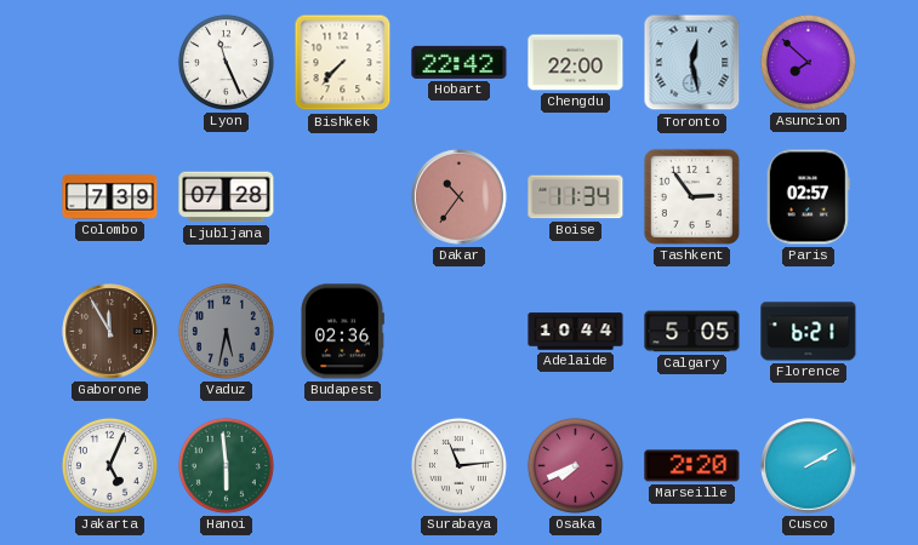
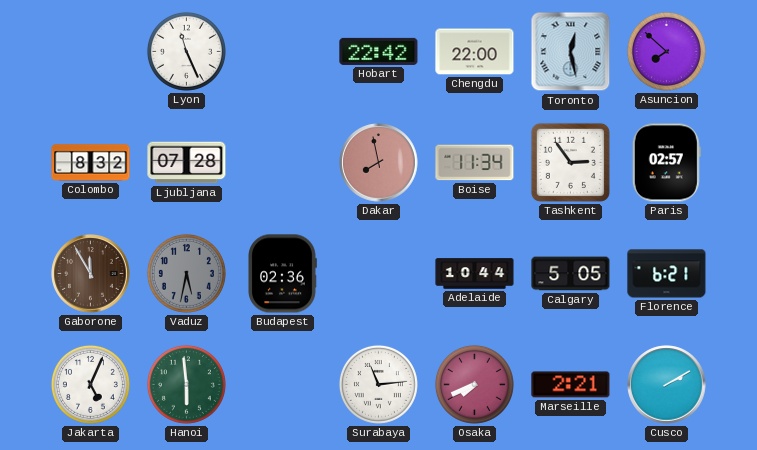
Bishkek: 7:37 -> none (343, 63)
Colombo: 7:39 -> 8:32 (91, 163)
Dakar: 10:36 -> 7:58 (379, 163)
Marseille: 2:20 -> 2:21 (571, 385)
